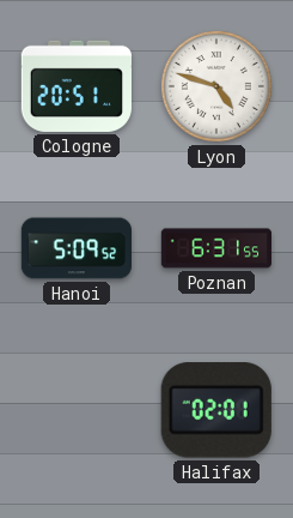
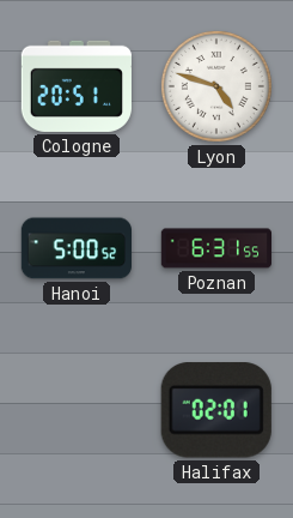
Hanoi: 5:09 -> 5:00 (75, 248)
